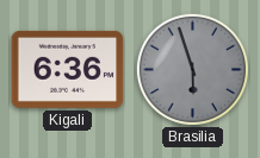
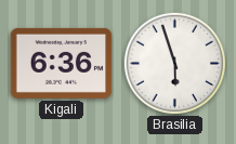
Brasilia dial: grey -> white (174, 63)
